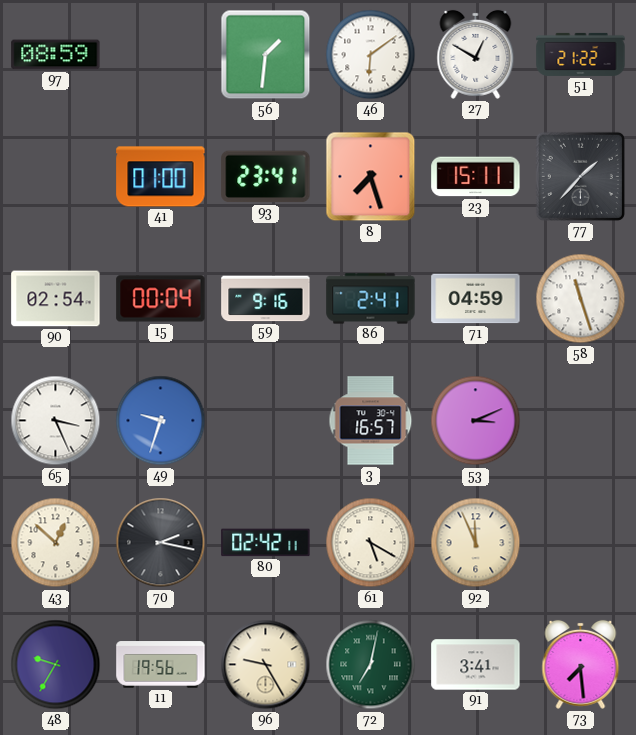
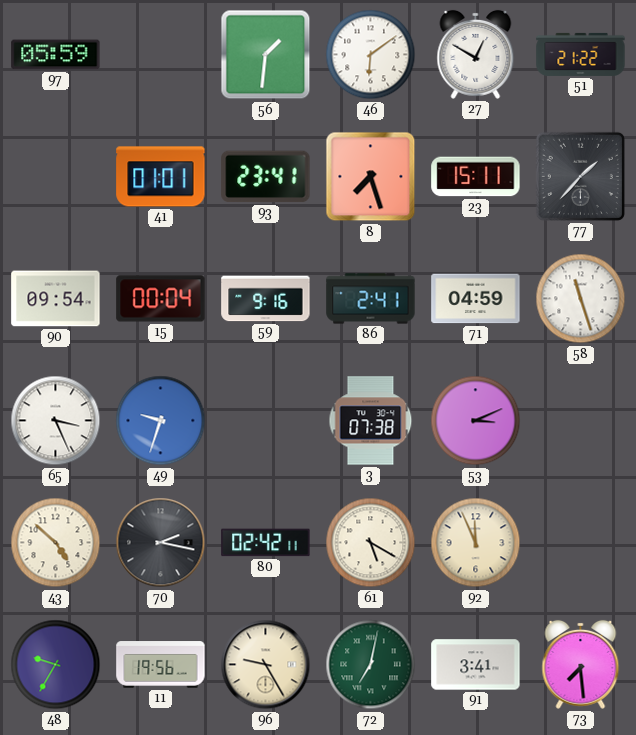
97: 08:59 -> 05:59 (56, 55)
41: 01:00 -> 01:01 (161, 177)
90: 02:54 -> 09:54 (56, 299)
3: 16:57 -> 07:38 (371, 421)
43: 12:52 -> 4:52 (56, 543)
